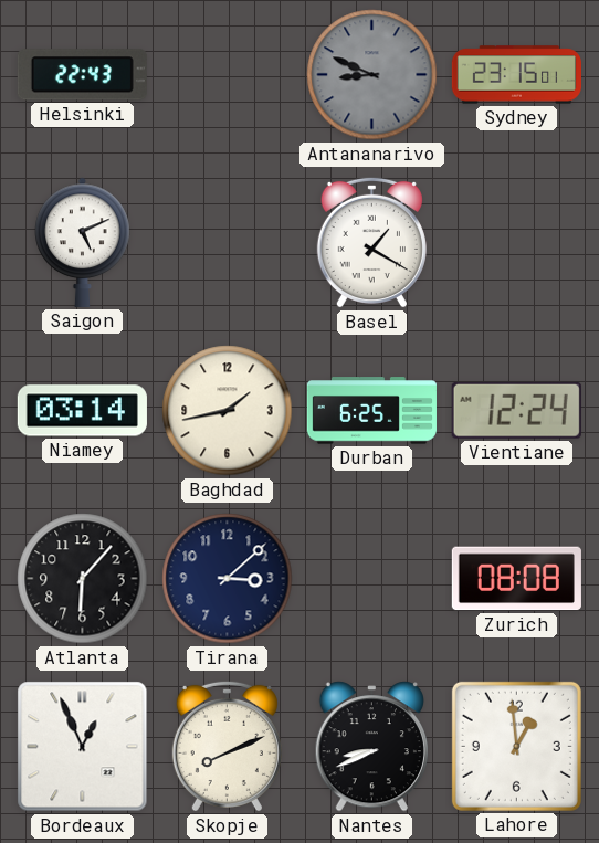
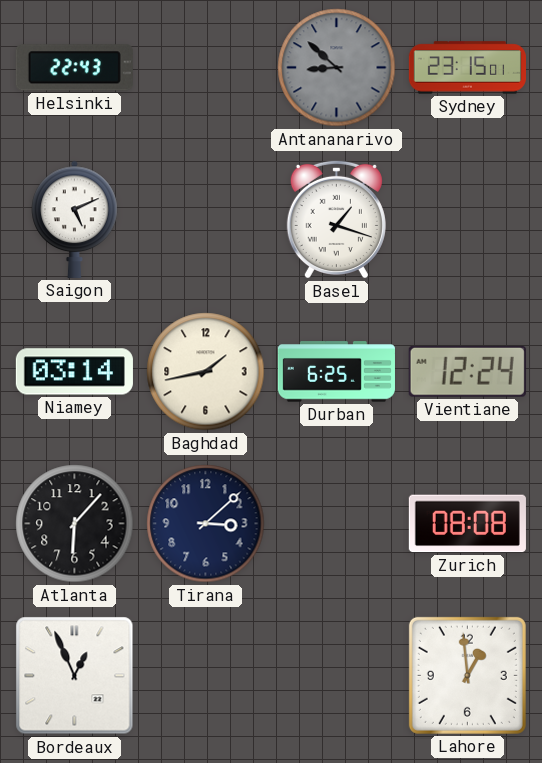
Antananarivo: 8:49 -> 8:52 (337, 68)
Basel: 1:20 -> 1:18 (336, 219)
Skopje: 8:11 -> none (227, 746)
Nantes: 8:41 -> none (371, 747)
